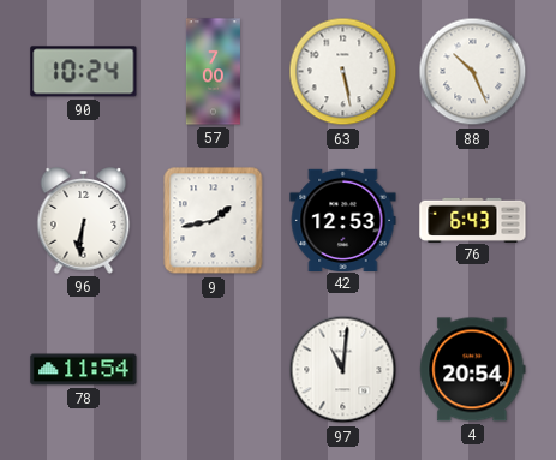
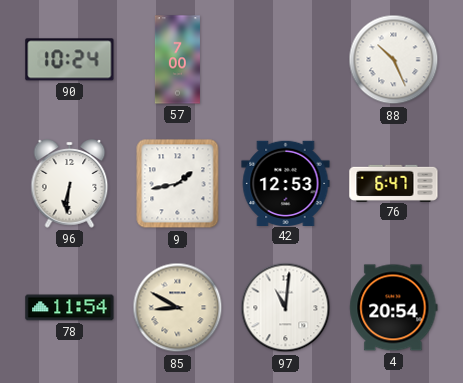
63: 5:28 -> none (343, 72)
76: 6:43 -> 6:47 (394, 183)
85: none -> 8:50 (178, 308)
